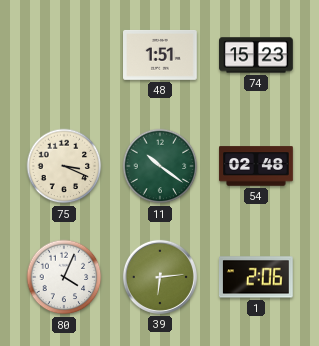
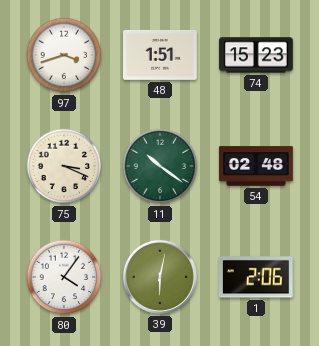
97: none -> 3:42 (64, 55)
80: 4:04 -> 4:06 (64, 277)
39: 6:14 -> 6:02 (160, 277)
